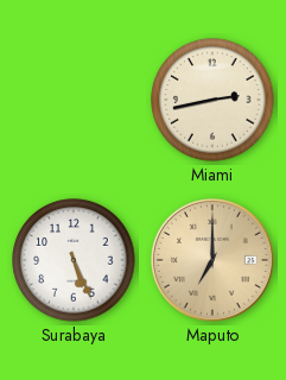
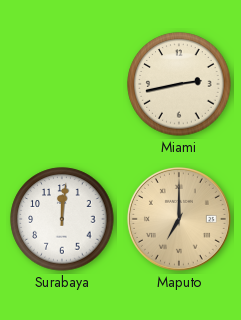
Surabaya: 5:26 -> 12:01 (62, 219)
